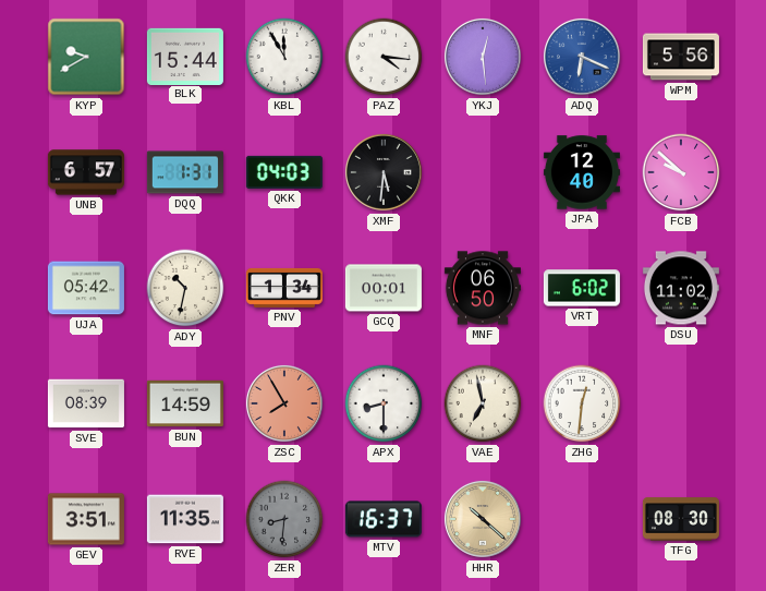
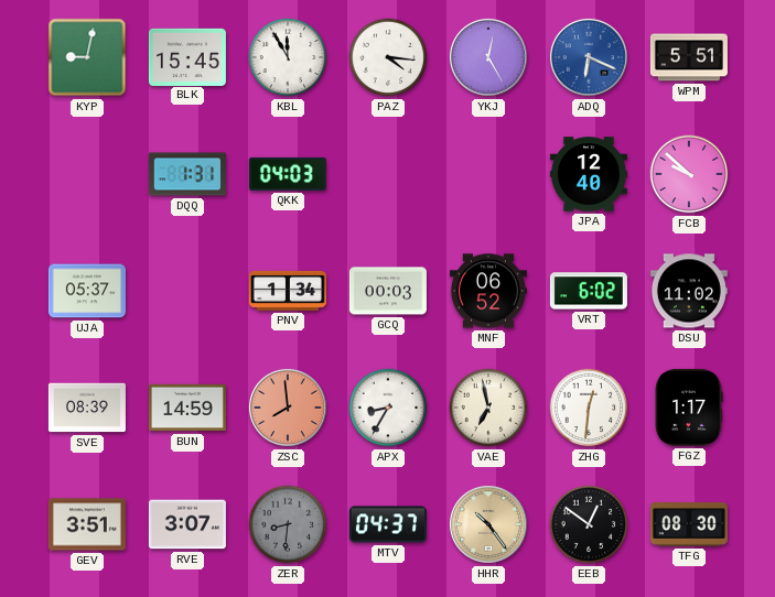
KYP: 9:40 -> 9:02 (87, 57)
BLK: 15:44 -> 15:45 (187, 56)
YKJ: 12:29 -> 12:25 (488, 57)
WPM: 5:56 -> 5:51 (689, 57)
UNB: 6:57 -> none (86, 172)
XMF: 5:31 -> none (384, 172)
UJA: 05:42 -> 05:37 (87, 291)
ADY: 10:32 -> none (185, 288)
GCQ: 00:01 -> 00:03 (388, 291)
MNF: 06:50 -> 06:52 (488, 291)
ZSC: 7:55 -> 7:59 (288, 408)
APX: 8:30 -> 8:35 (388, 408)
FGZ: none -> 1:17 (689, 408)
RVE: 11:35 -> 3:07 (187, 524)
MTV: 16:37 -> 04:37 (388, 524)
HHR: 10:22 -> 10:24 (488, 524)
EEB: none -> 12:51 (589, 524)
